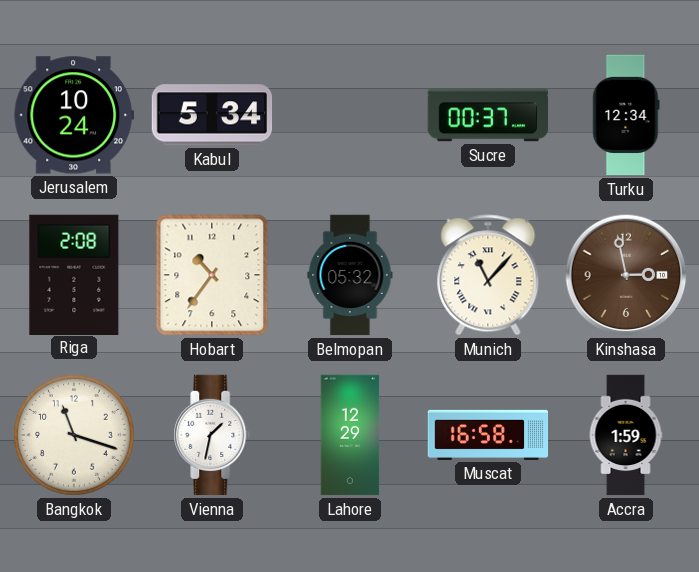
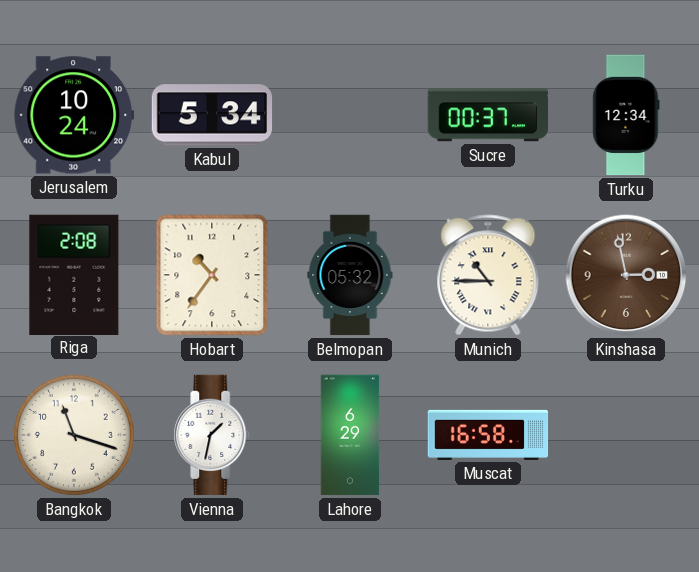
Munich: 11:07 -> 10:45 (488, 275)
Lahore: 12:29 -> 6:29 (350, 435)
Accra: 1:59 -> none (626, 435)
